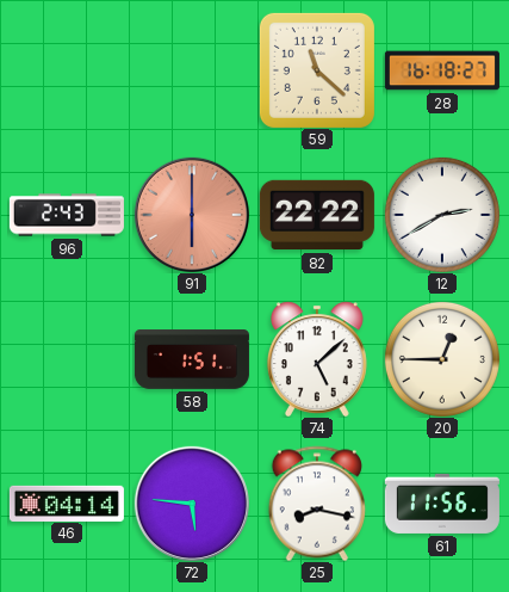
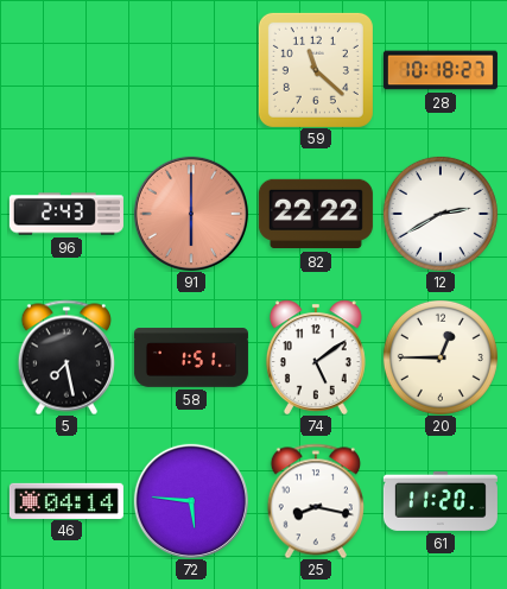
28: 16:18 -> 10:18 (441, 70)
5: none -> 7:28 (66, 357)
74: 5:08 -> 5:09 (316, 357)
61: 11:56 -> 11:20 (441, 501)
